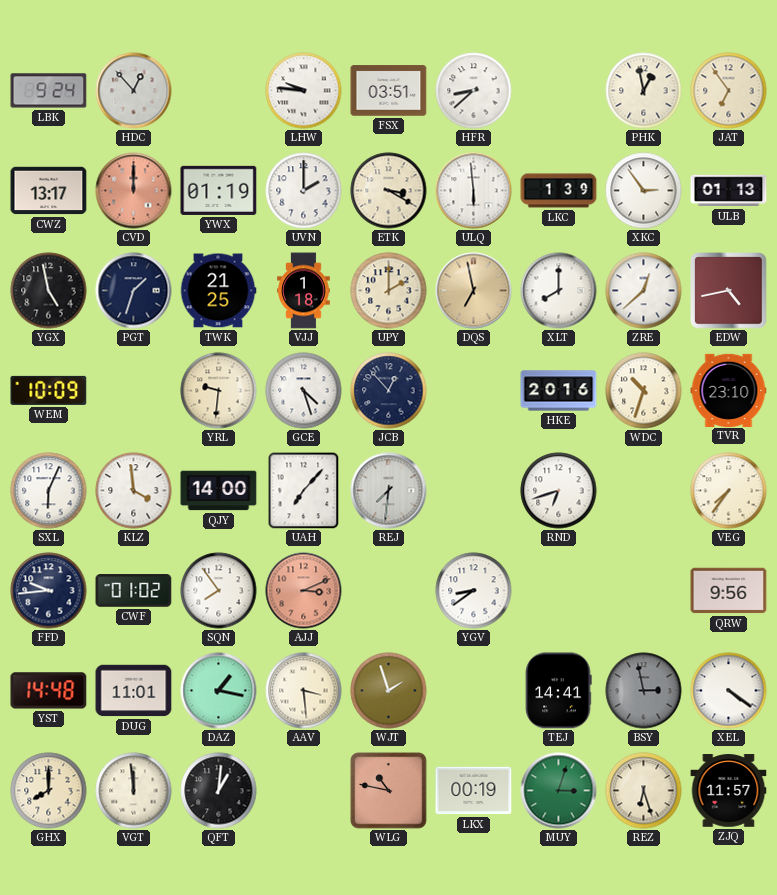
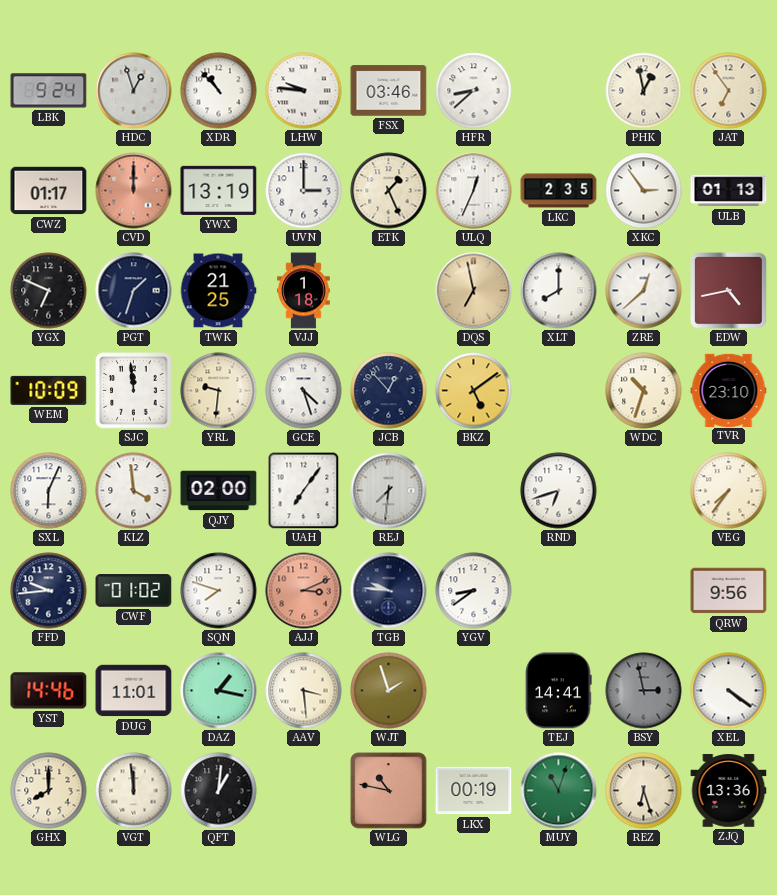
HDC: 12:53 -> 12:57 (134, 91)
XDR: none -> 10:53 (219, 91)
FSX: 03:51 -> 03:46 (389, 91)
CWZ: 13:17 -> 01:17 (49, 191)
YWX: 01:19 -> 13:19 (219, 190)
UVN: 2:00 -> 3:00 (304, 191)
ETK: 3:20 -> 1:26 (389, 191)
ULQ: 5:59 -> 12:34 (474, 191)
LKC: 1:39 -> 2:35 (559, 191)
YGX: 4:58 -> 6:49 (49, 291)
UPY: 2:00 -> none (389, 291)
SJC: none -> 11:59 (134, 391)
BKZ: none -> 5:09 (474, 391)
HKE: 20:16 -> none (559, 391)
QJY: 14:00 -> 02:00 (219, 491)
UAH: 7:07 -> 7:06 (304, 490)
SQN: 7:54 -> 7:48 (219, 591)
TGB: none -> 9:46 (389, 591)
YST: 14:48 -> 14:46 (49, 691)
MUY: 3:03 -> 11:03 (559, 791)
ZJQ: 11:57 -> 13:36 (729, 791)
